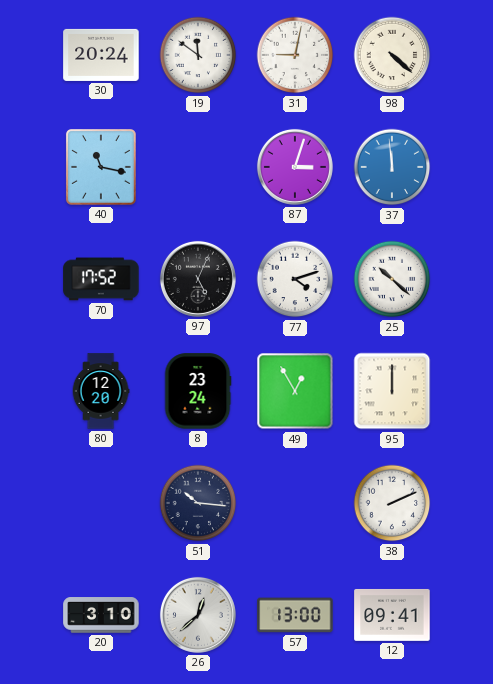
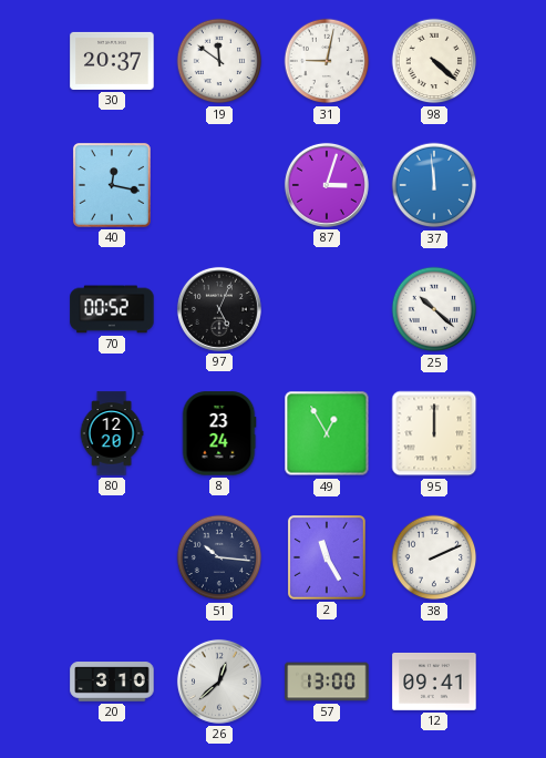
30: 20:24 -> 20:37 (112, 61)
40: 11:17 -> 12:17 (113, 186)
70: 17:52 -> 00:52 (112, 309)
77: 4:12 -> none (295, 279)
2: none -> 11:25 (328, 559)
